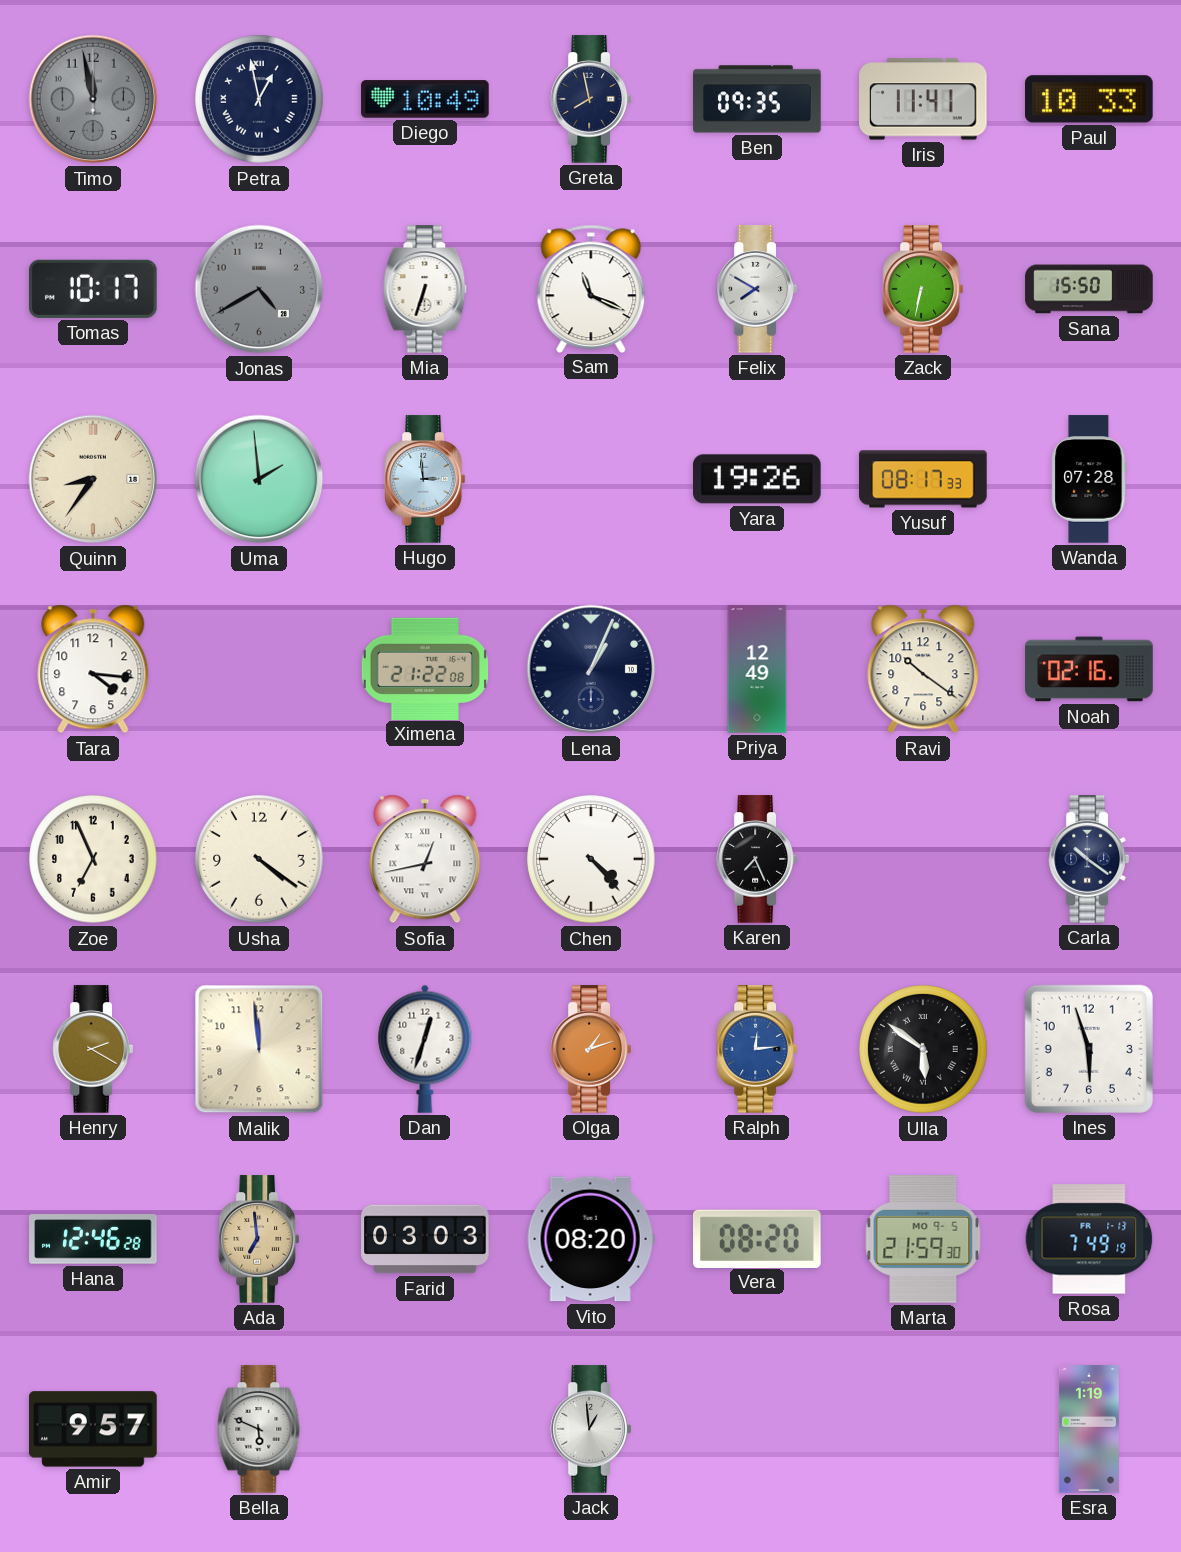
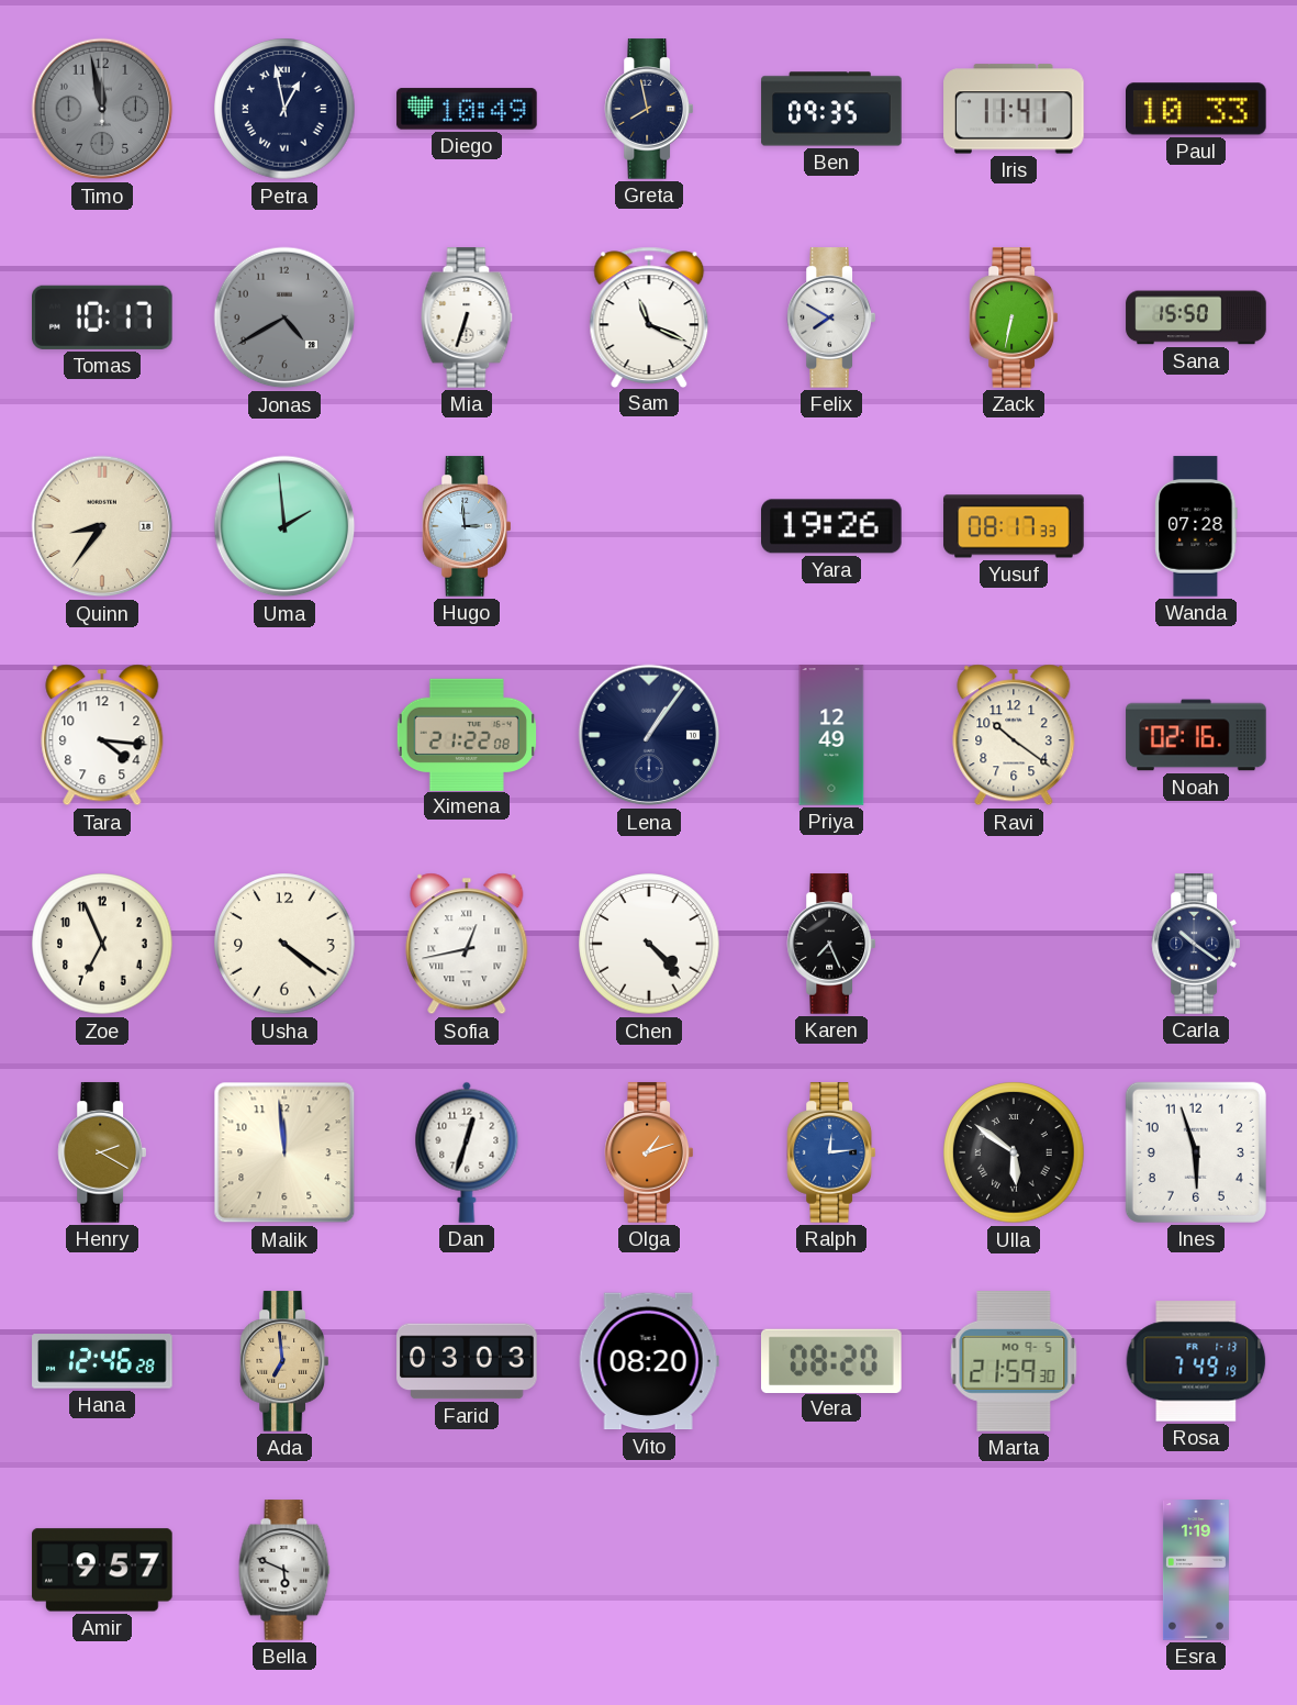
Lena: 1:04 -> 1:06 (649, 735)
Jack: 12:59 -> none (590, 1429)
